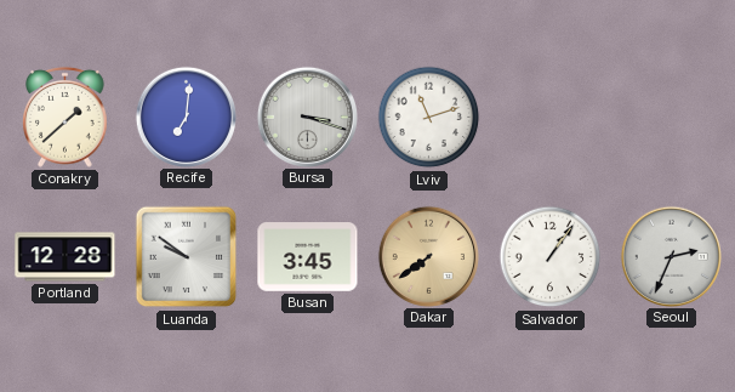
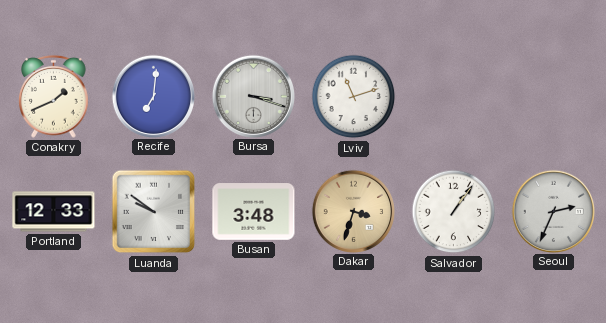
Conakry: 1:38 -> 1:41 (54, 96)
Portland: 12:28 -> 12:33 (54, 212)
Busan: 3:45 -> 3:48 (254, 212)
Dakar: 7:39 -> 3:33 (353, 211)
